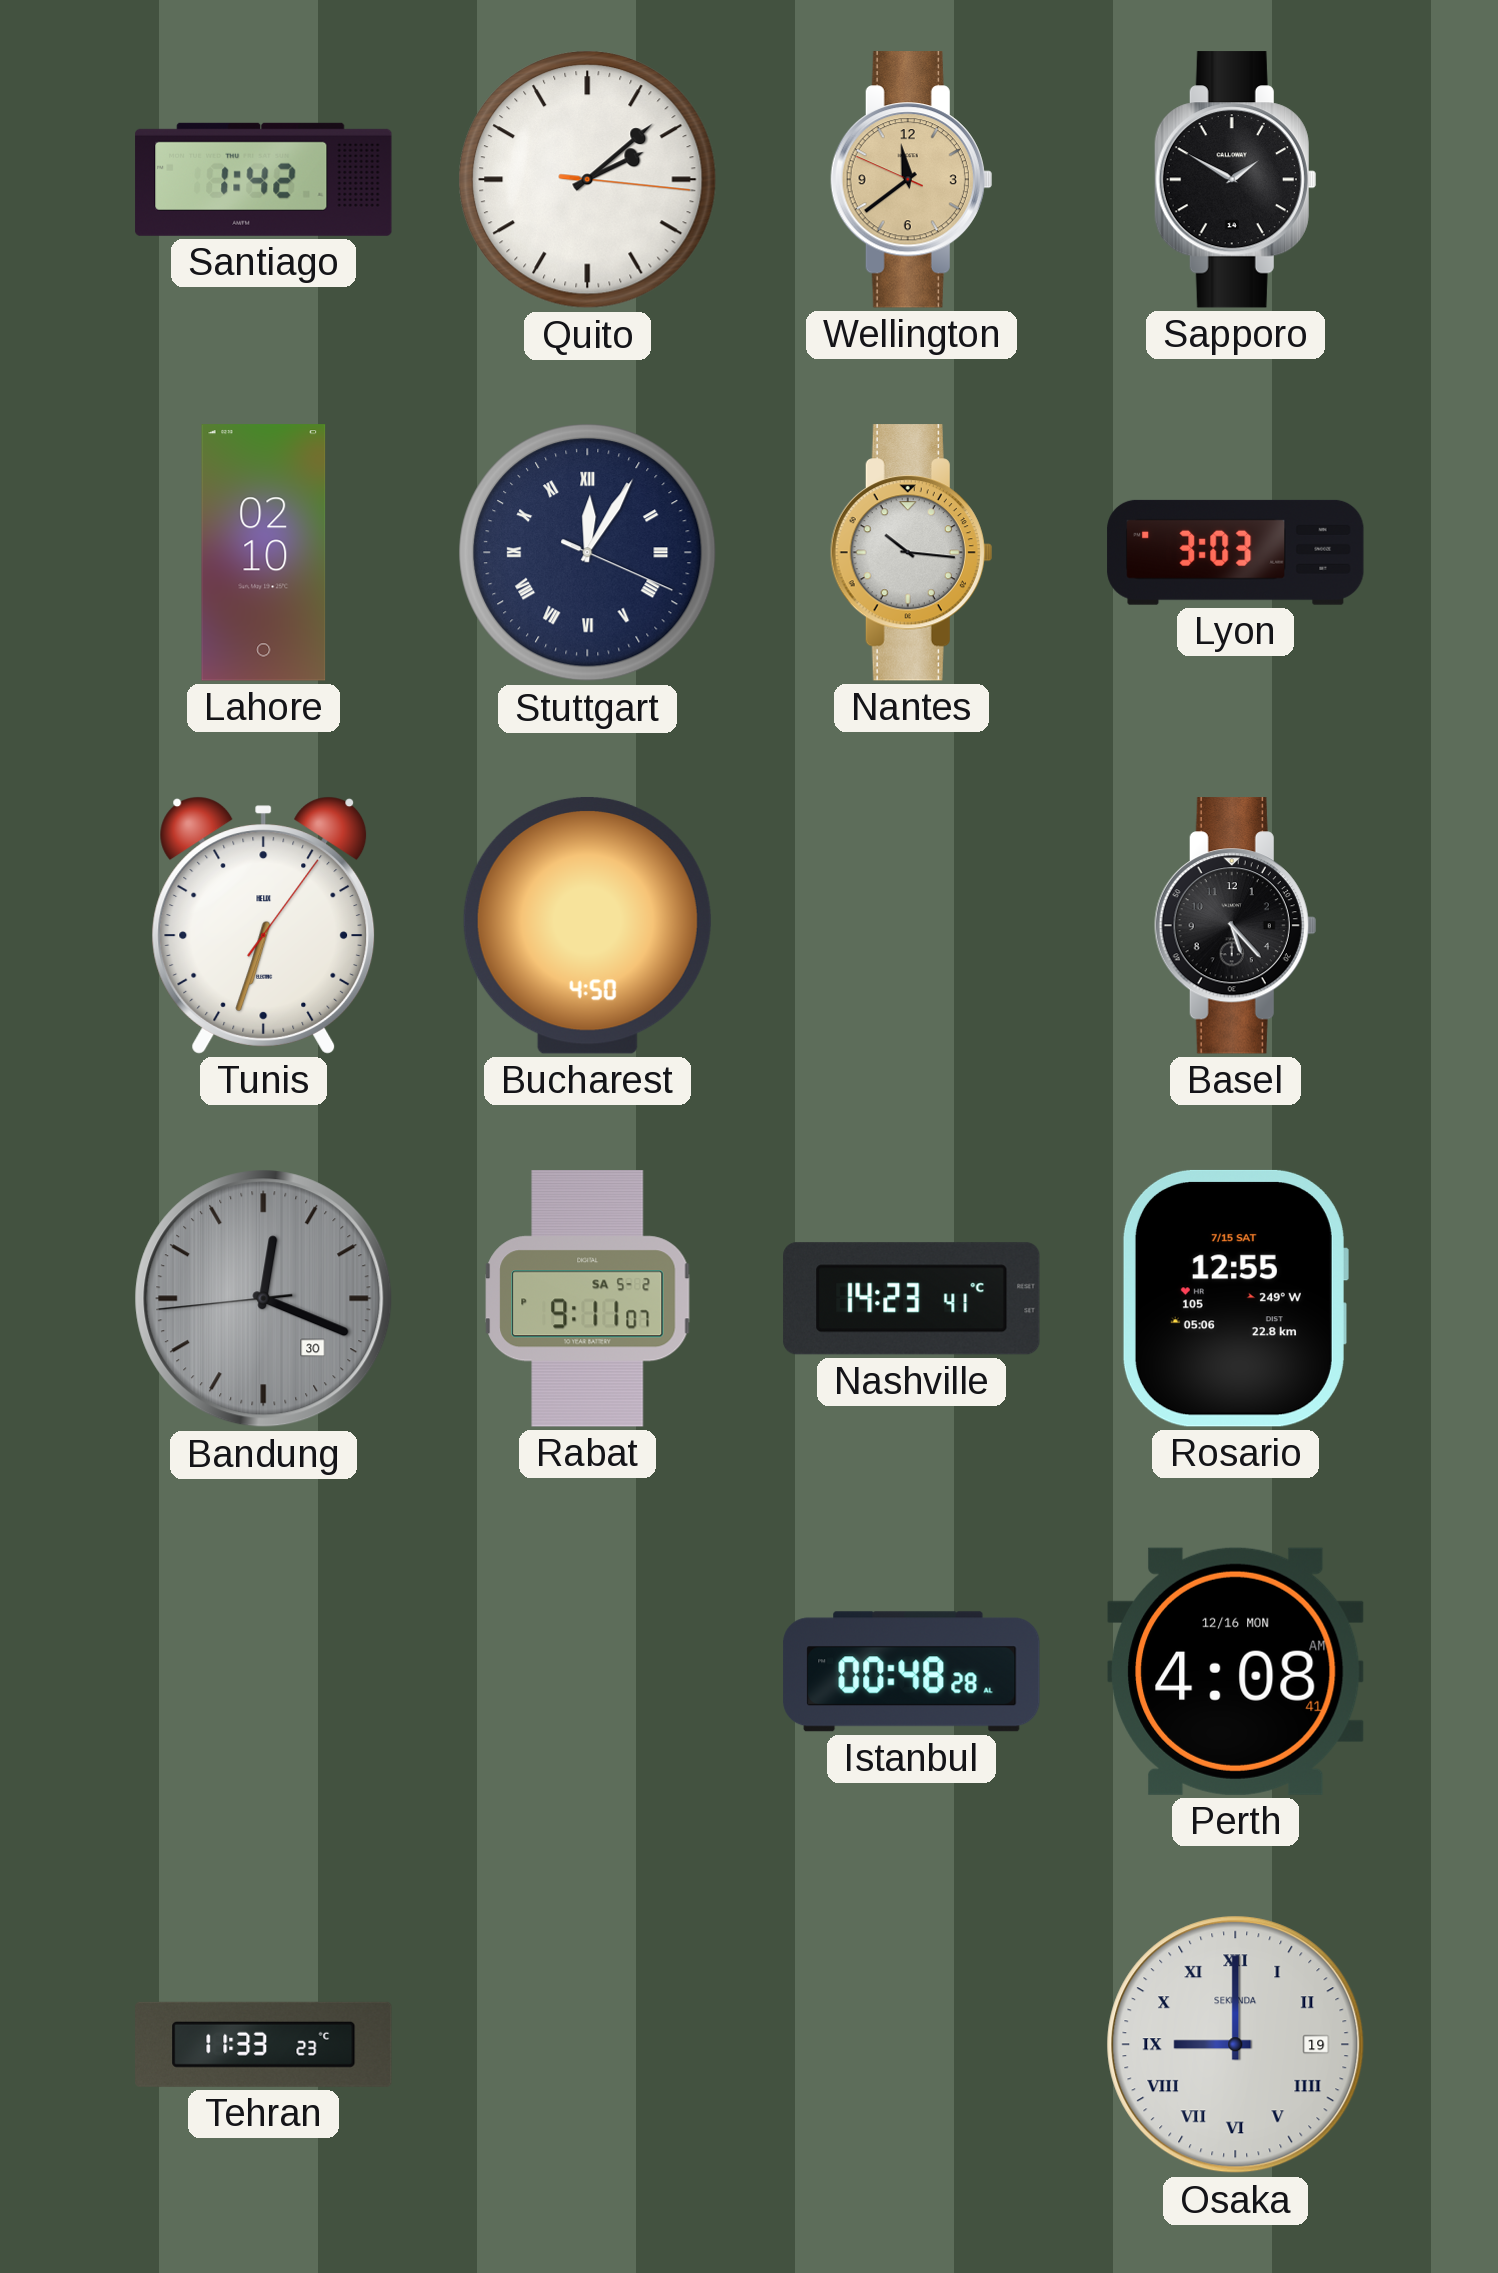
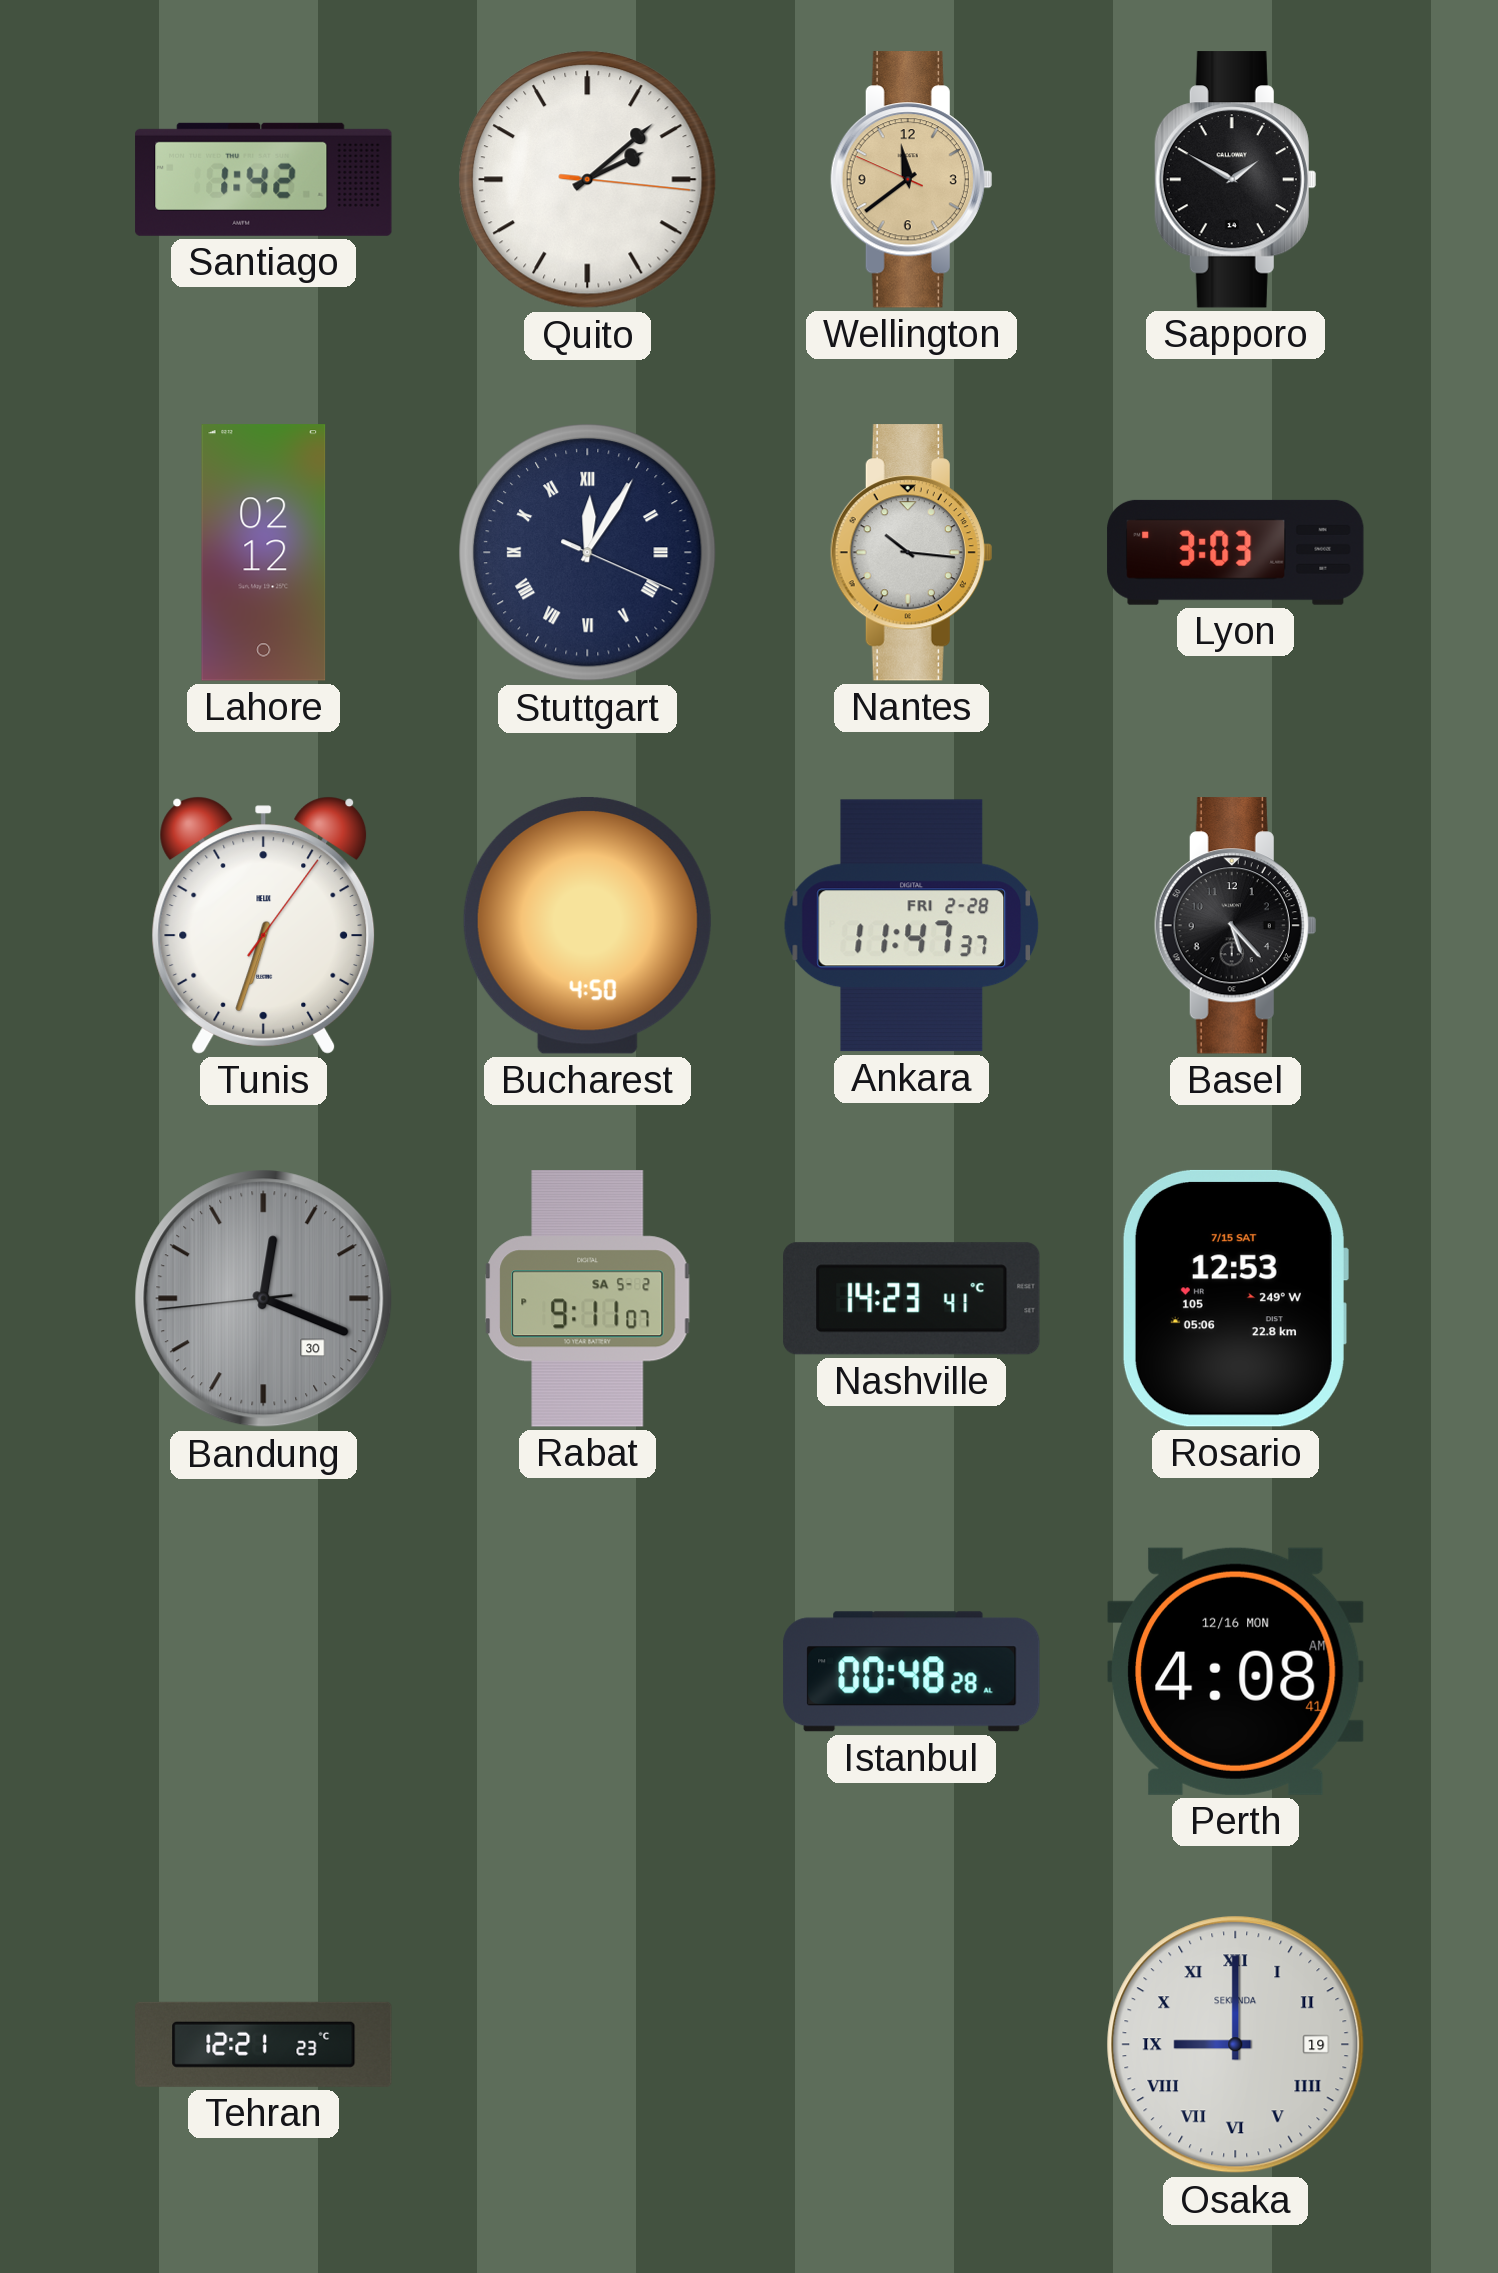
Lahore: 02:10 -> 02:12 (264, 553)
Ankara: none -> 11:47 (912, 926)
Rosario: 12:55 -> 12:53 (1235, 1298)
Tehran: 11:33 -> 12:21 (264, 2044)
